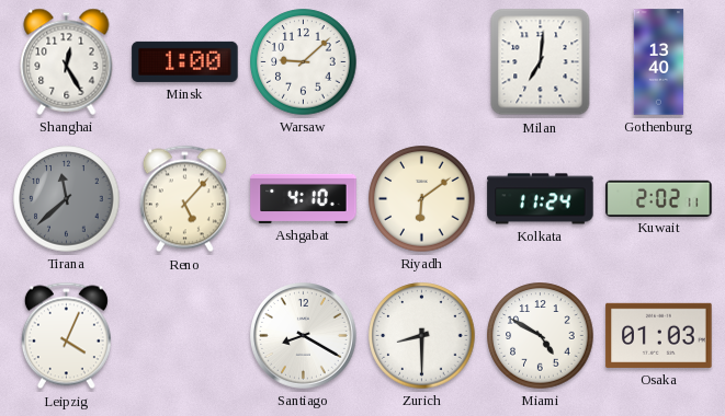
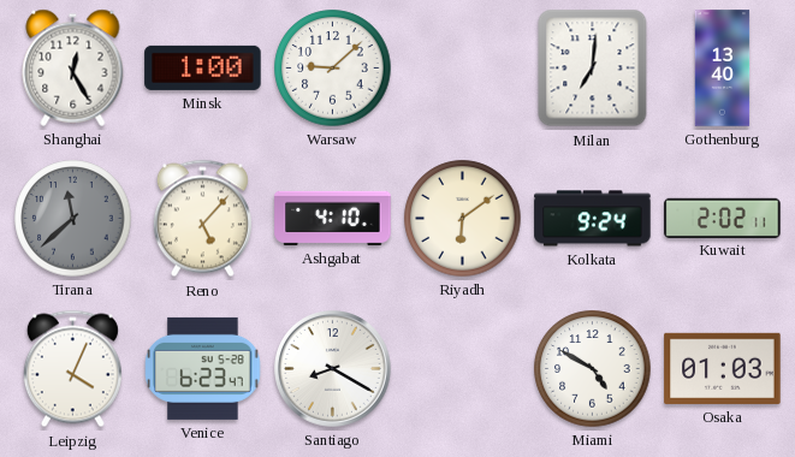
Kolkata: 11:24 -> 9:24 (593, 219)
Venice: none -> 6:23 (203, 368)
Zurich: 8:30 -> none (422, 336)
